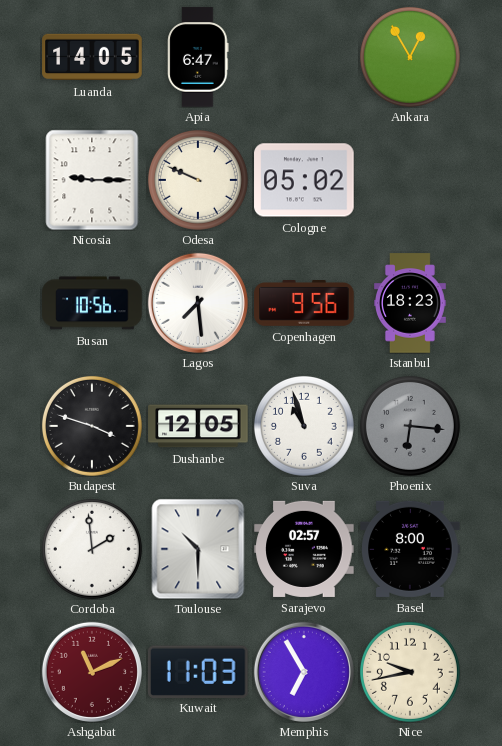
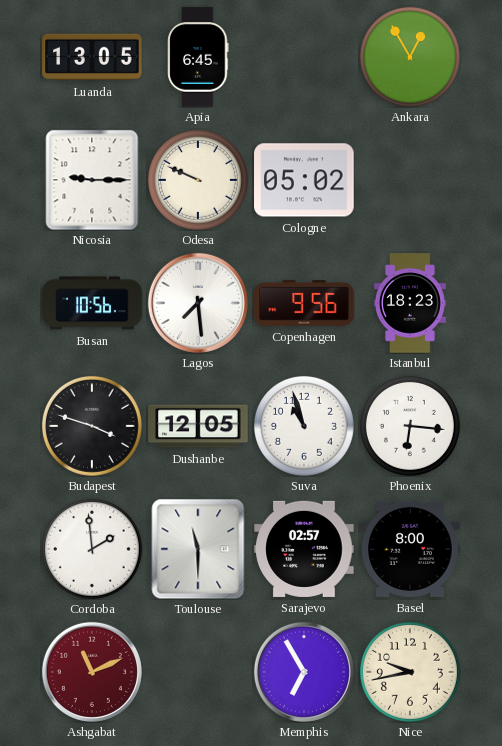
Luanda: 14:05 -> 13:05 (92, 57)
Apia: 6:47 -> 6:45 (198, 57)
Phoenix dial: grey -> white (410, 426)
Toulouse: 10:30 -> 11:30 (198, 549)
Kuwait: 11:03 -> none (198, 671)
